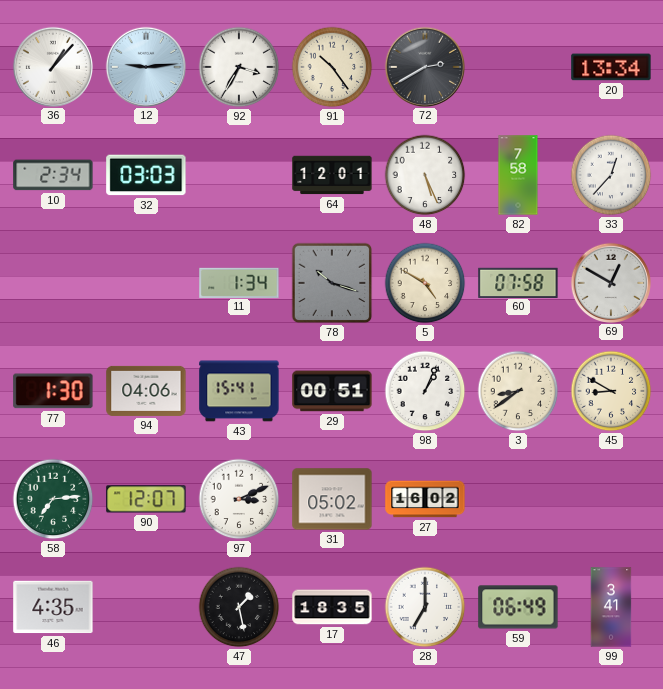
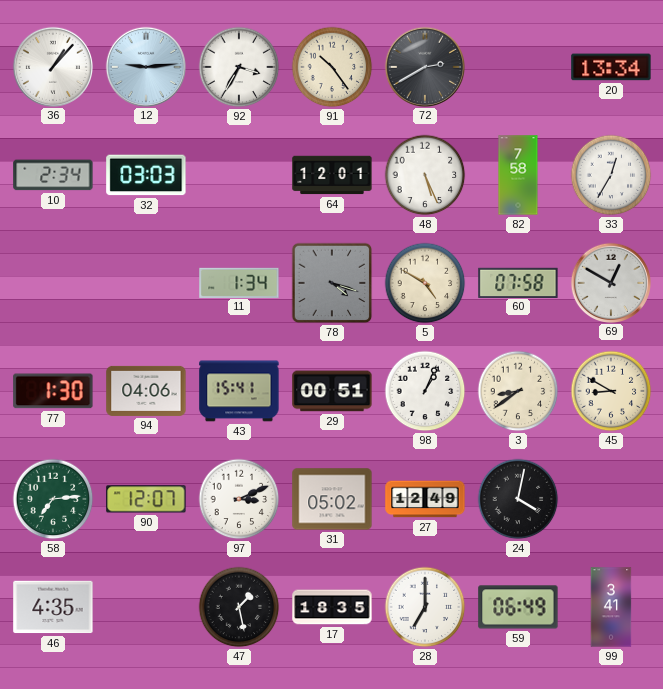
33: 12:37 -> 12:35 (611, 175)
78: 10:18 -> 4:18 (332, 283)
27: 16:02 -> 12:49 (425, 499)
24: none -> 4:02 (518, 499)
